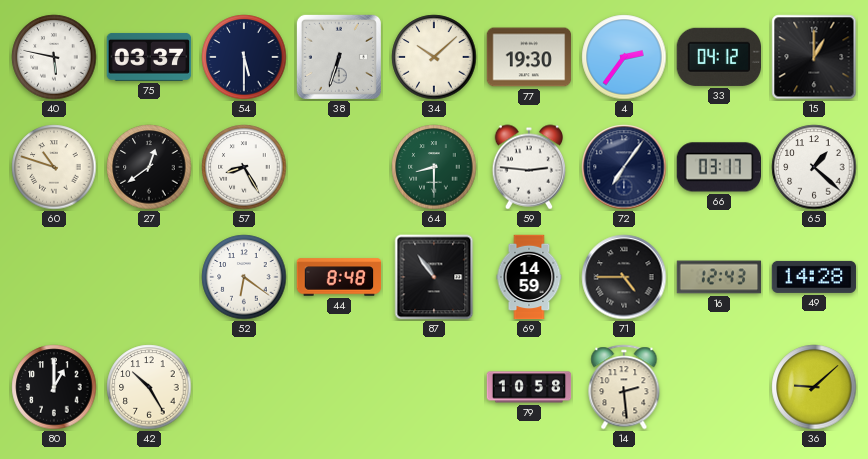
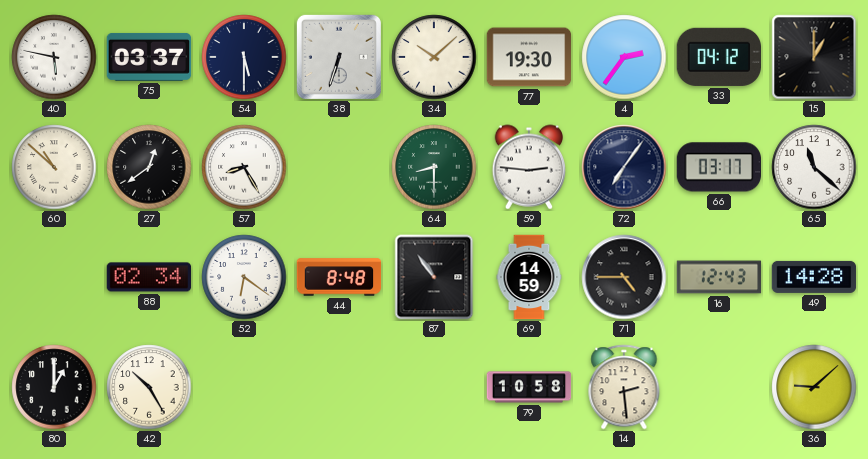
60: 10:48 -> 10:52 (54, 167)
65: 1:22 -> 11:22 (814, 167)
88: none -> 02:34 (149, 277)
